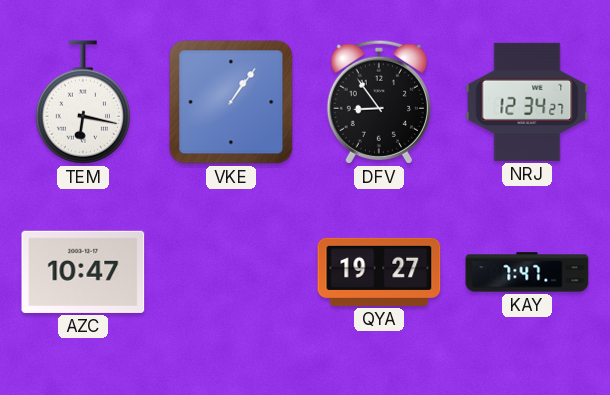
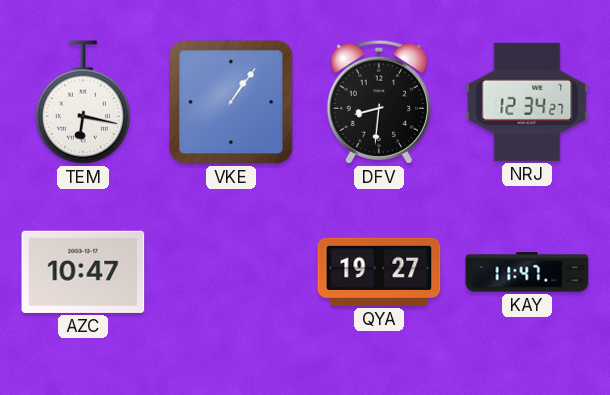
DFV: 8:54 -> 8:31 (379, 102)
KAY: 7:47 -> 11:47 (527, 272)
